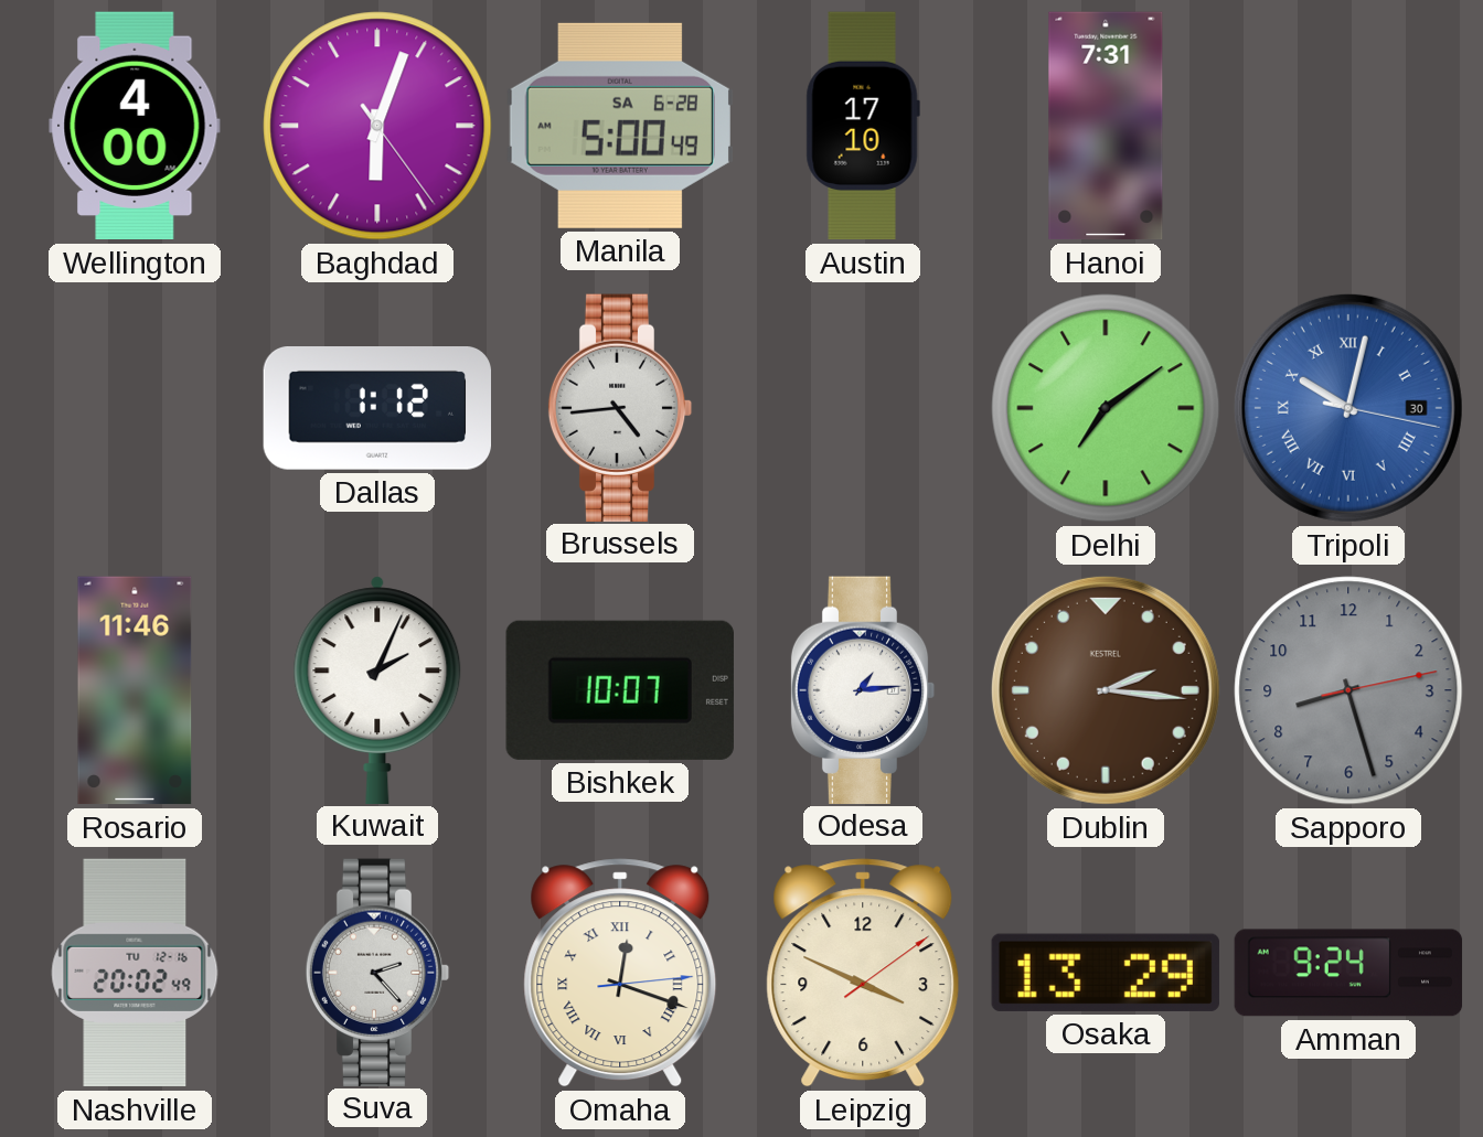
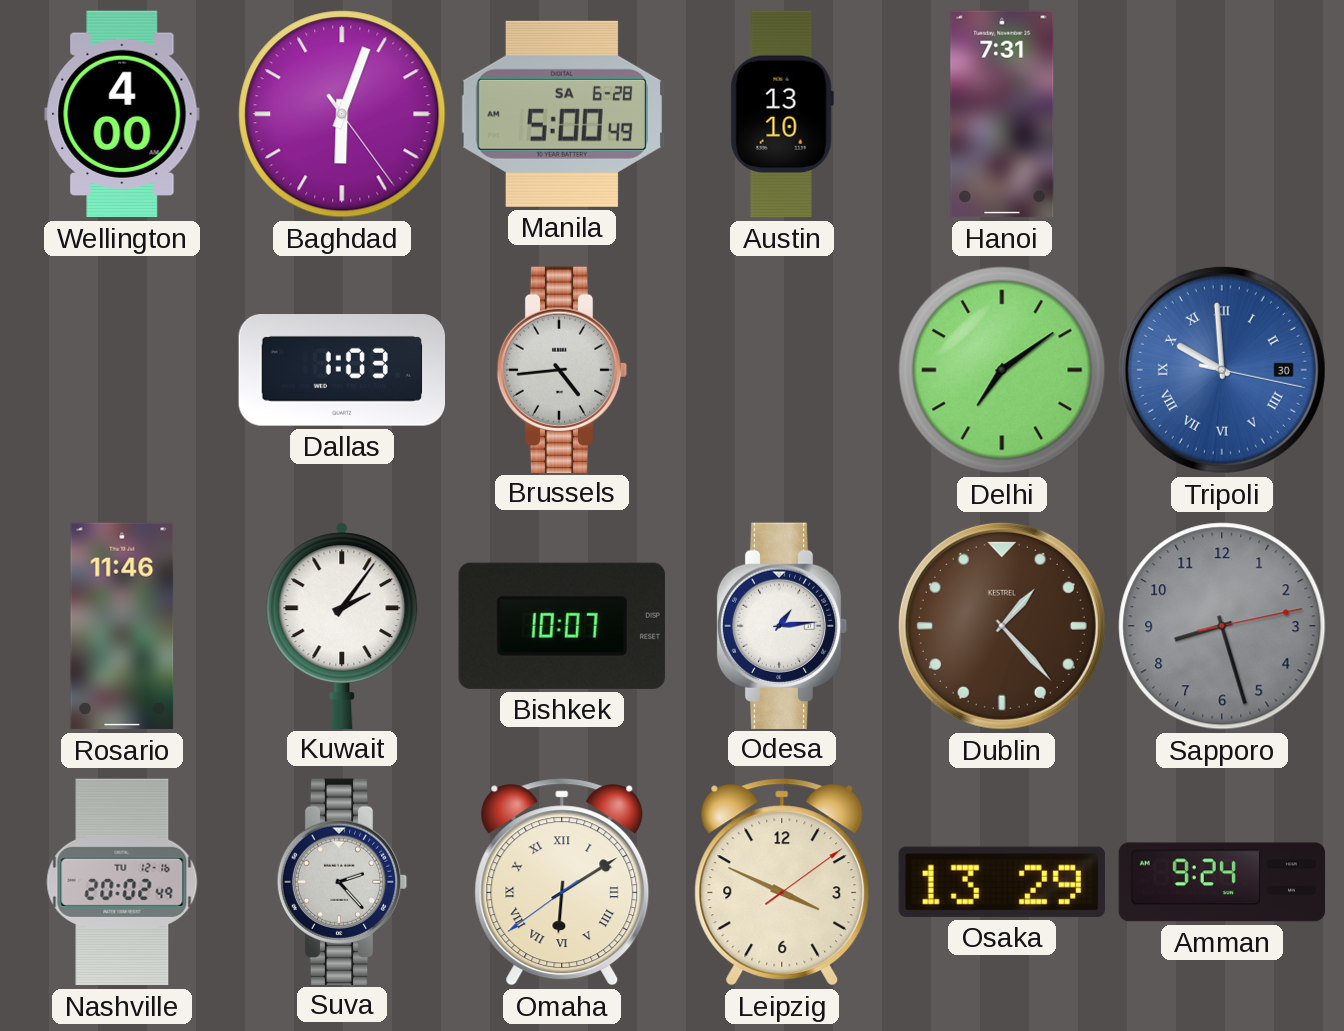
Austin: 17:10 -> 13:10 (782, 114)
Dallas: 1:12 -> 1:03 (341, 371)
Tripoli: 10:02 -> 9:59 (1222, 370)
Kuwait: 2:04 -> 2:06 (342, 625)
Dublin: 2:16 -> 1:23 (1002, 626)
Omaha: 12:18 -> 6:09 (562, 882)
